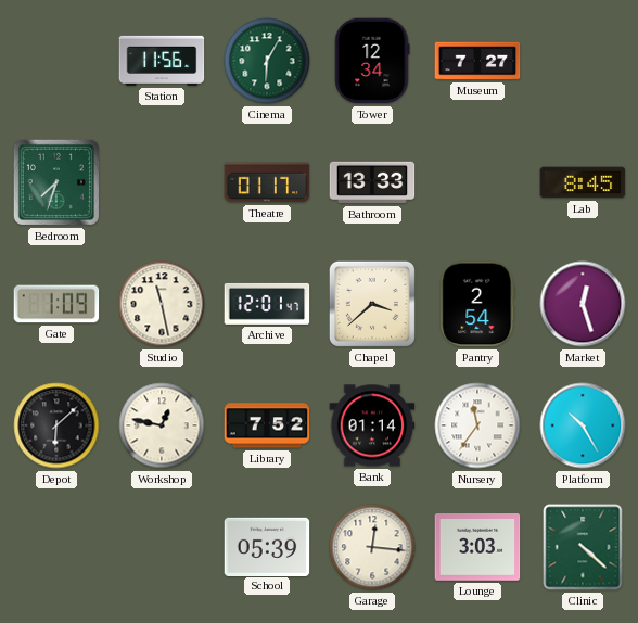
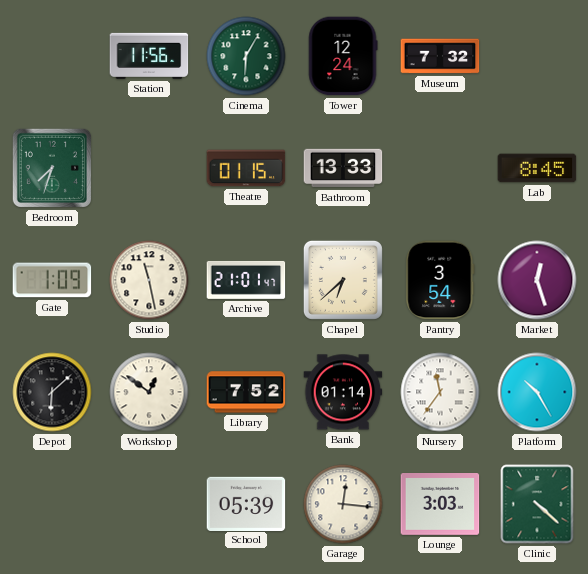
Tower: 12:34 -> 12:24 (343, 56)
Museum: 7:27 -> 7:32 (440, 56)
Theatre: 01:17 -> 01:15 (246, 168)
Archive: 12:01 -> 21:01 (246, 280)
Chapel: 3:38 -> 6:38 (343, 280)
Pantry: 2:54 -> 3:54 (440, 280)
Workshop: 12:47 -> 12:51 (149, 392)
